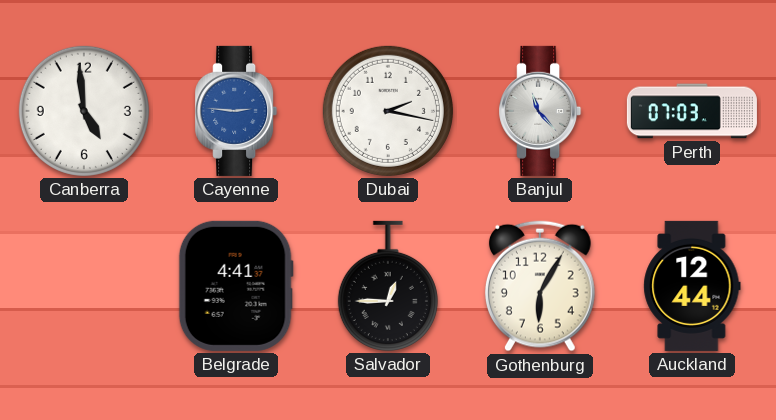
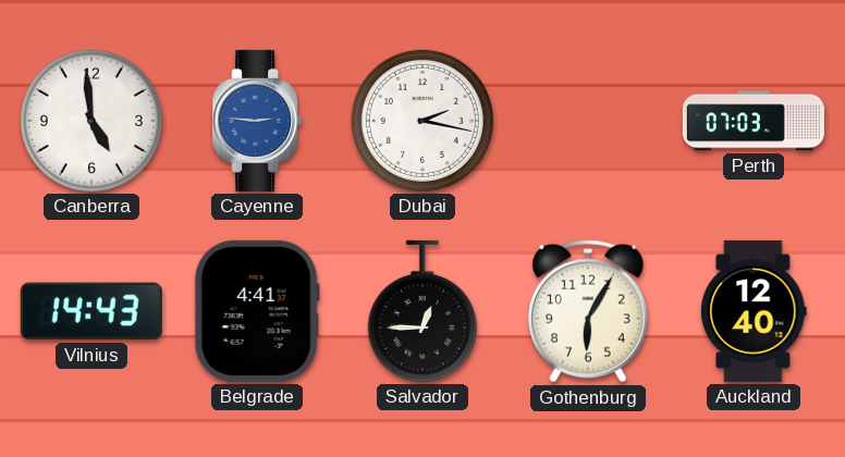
Banjul: 11:23 -> none (540, 111)
Vilnius: none -> 14:43 (91, 311)
Auckland: 12:44 -> 12:40 (754, 311)
